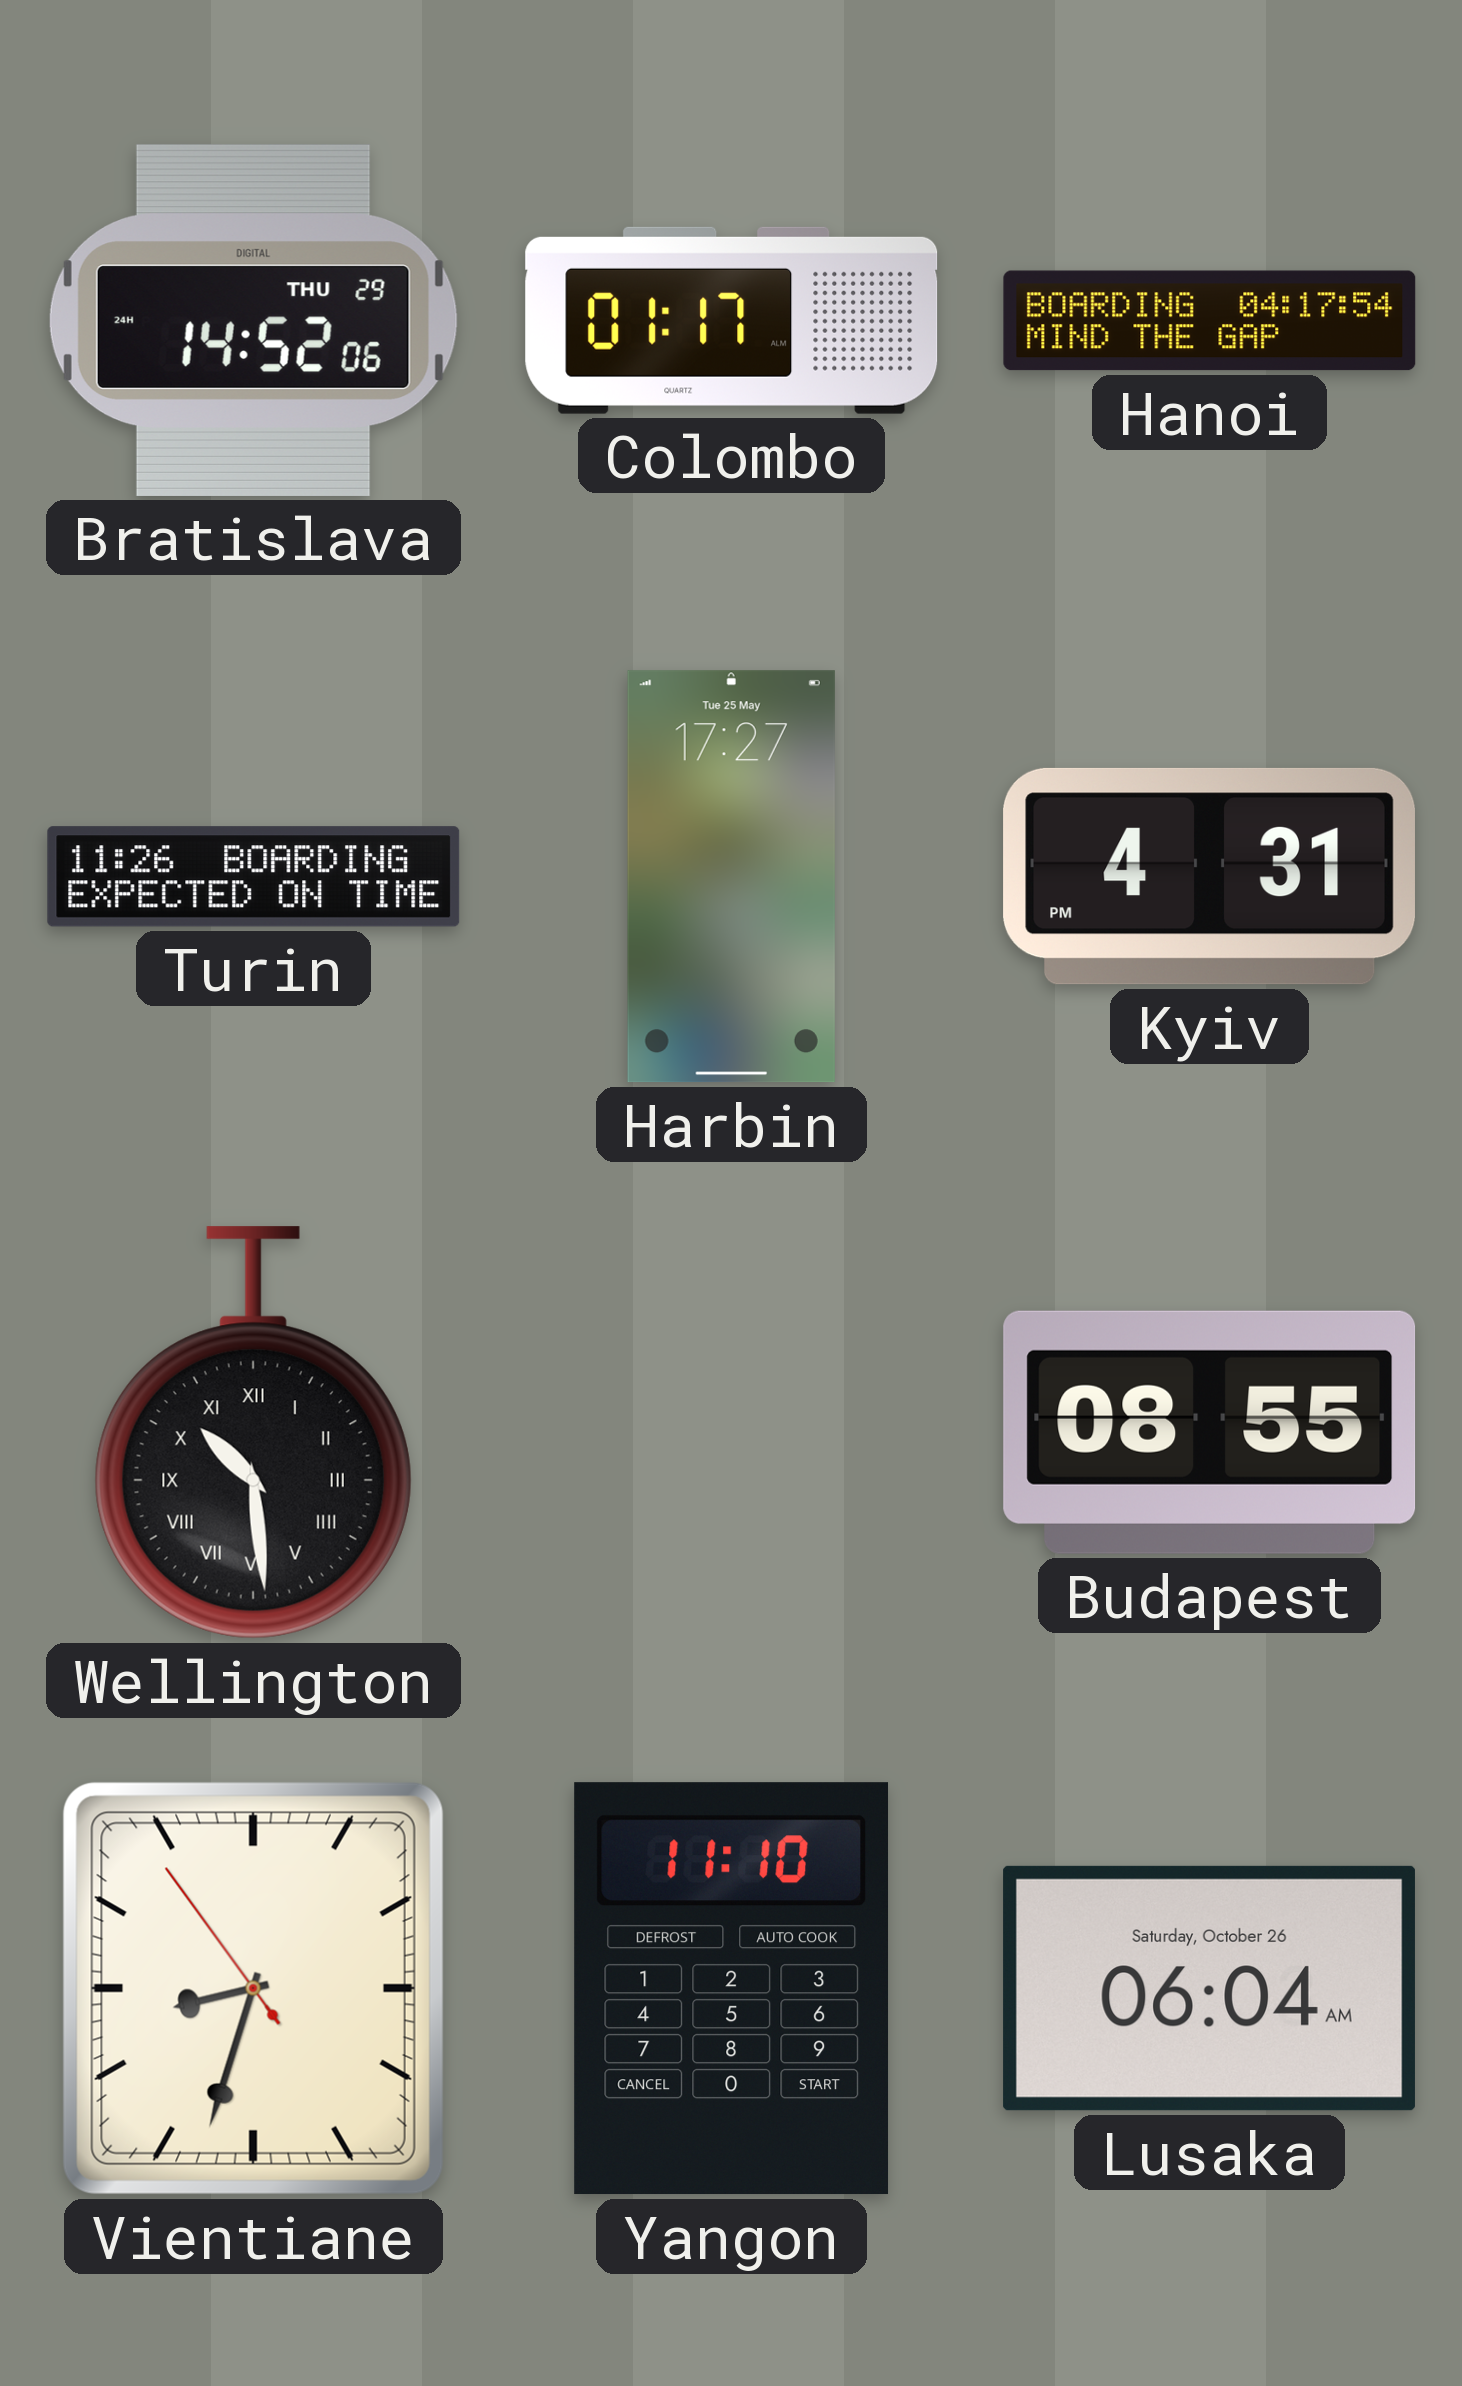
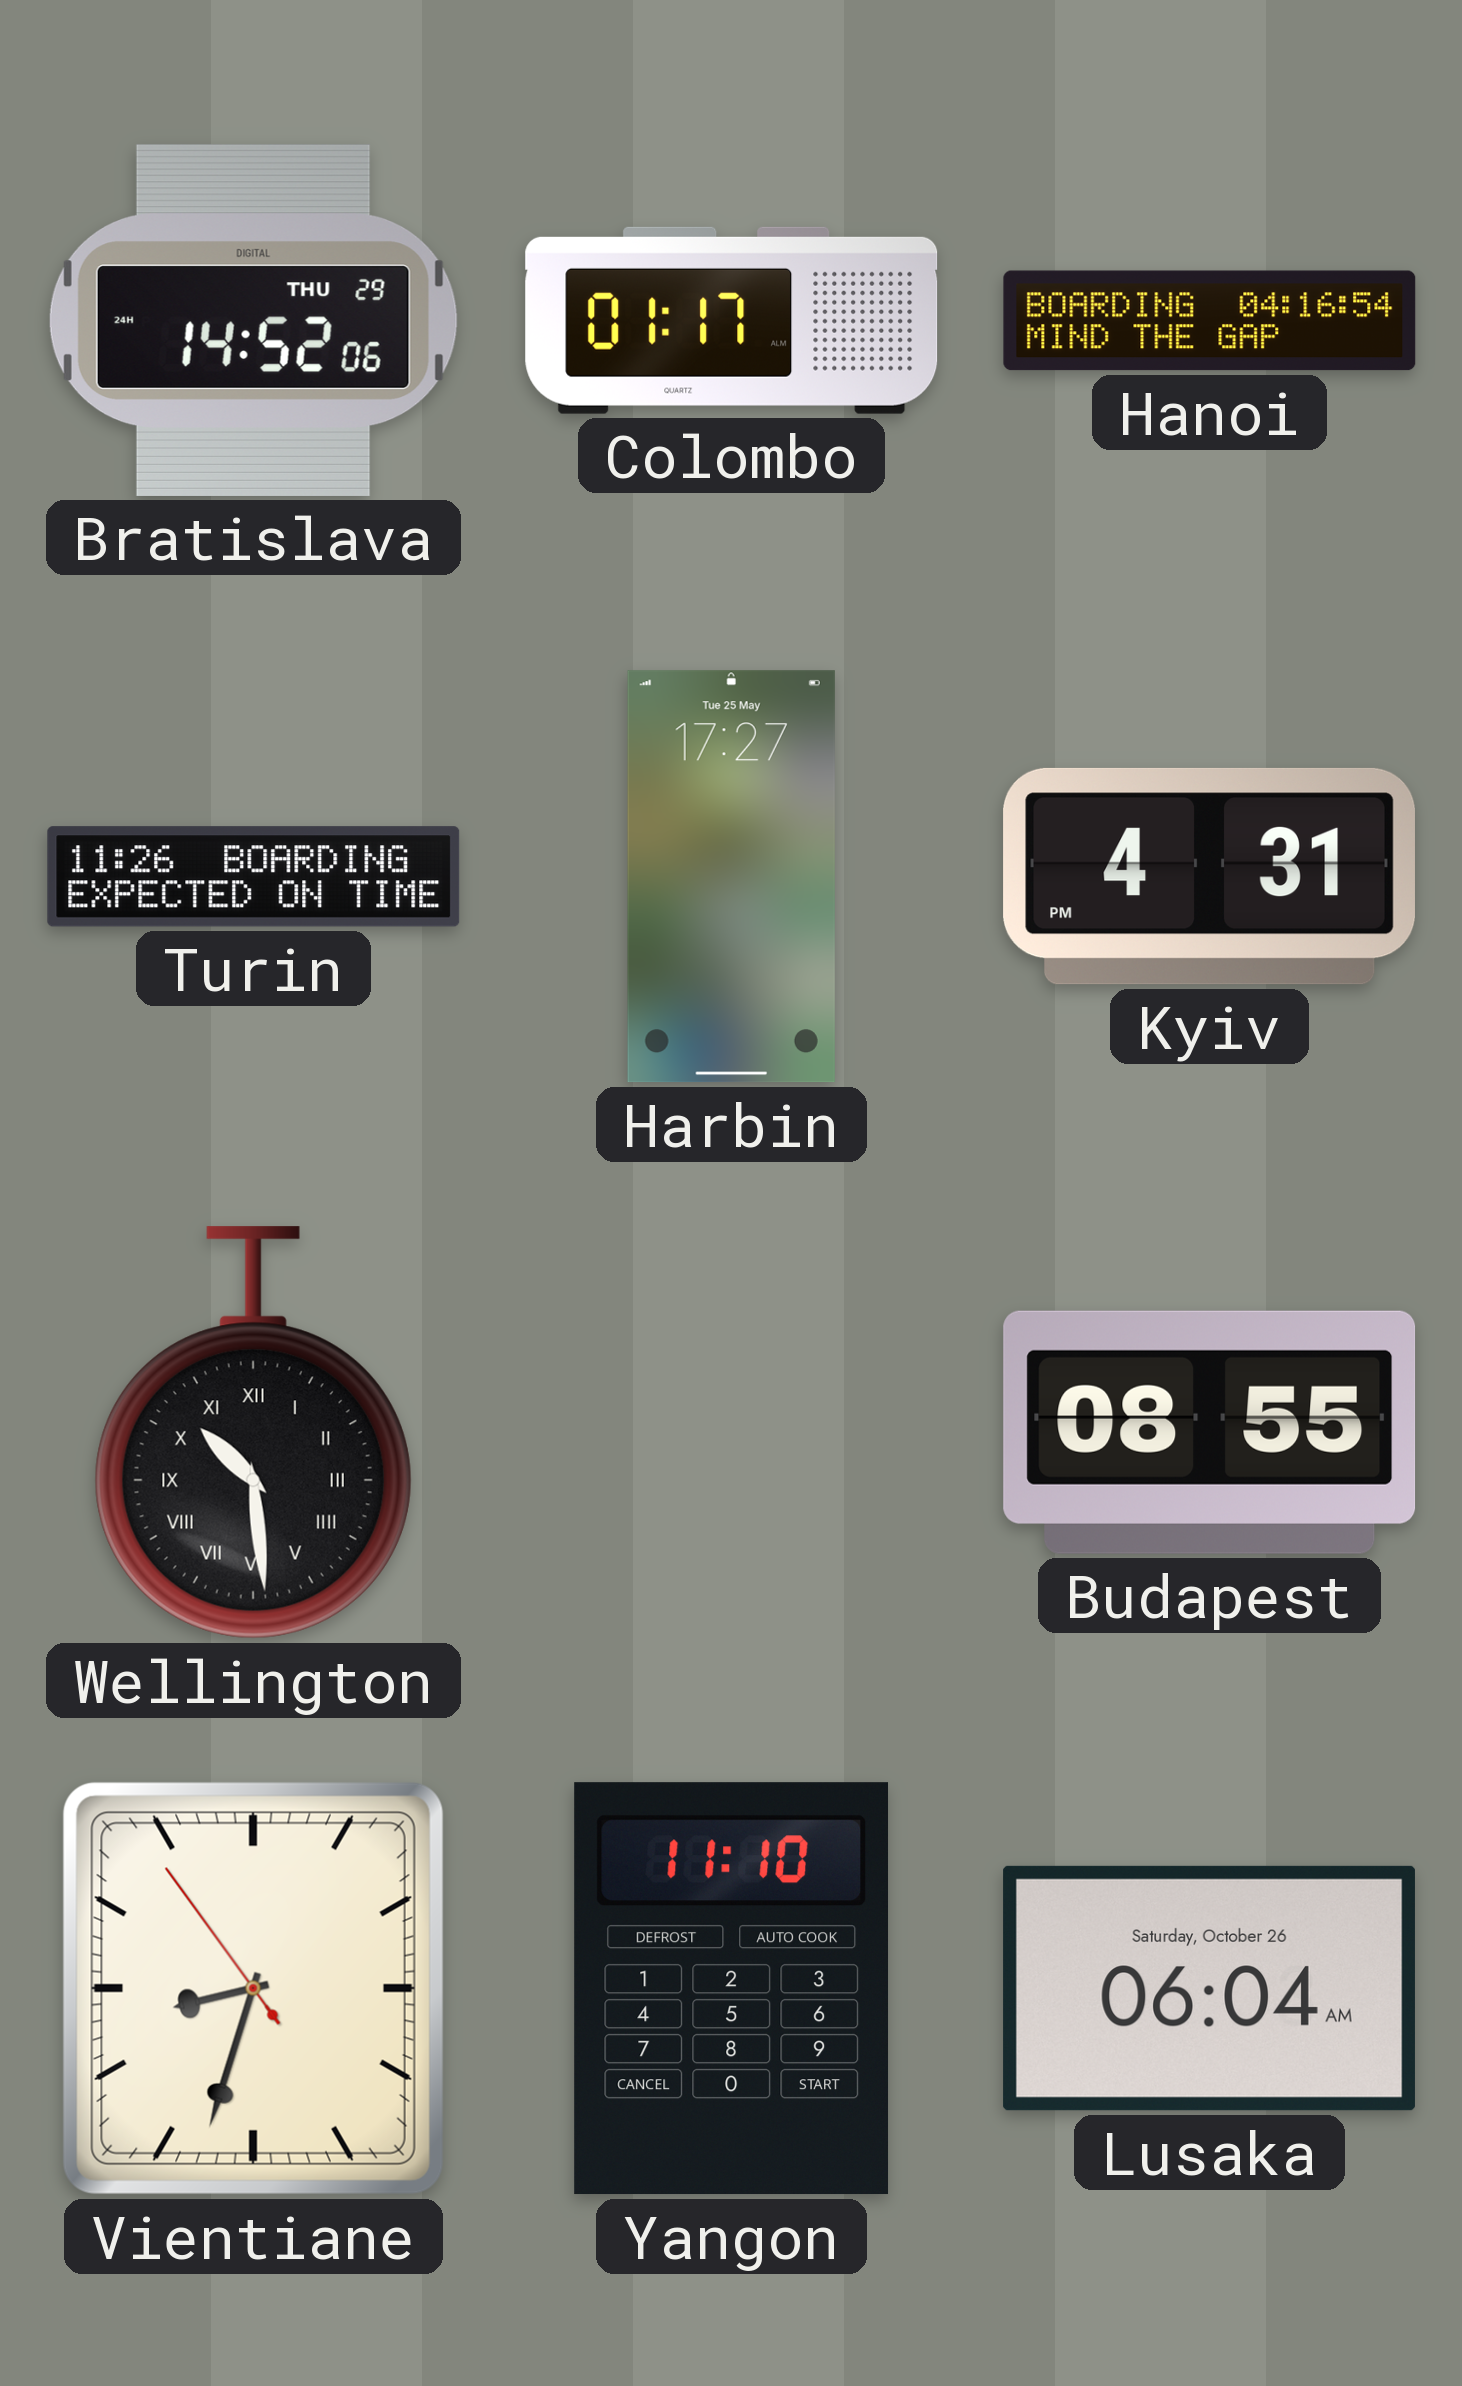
Hanoi: 04:17 -> 04:16 (1210, 321)
